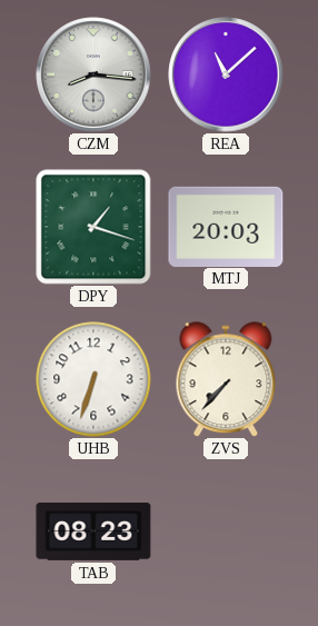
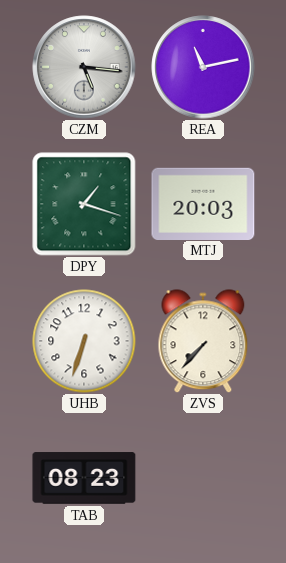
CZM: 8:16 -> 5:16 (84, 67)
REA: 11:08 -> 11:13 (203, 67)
